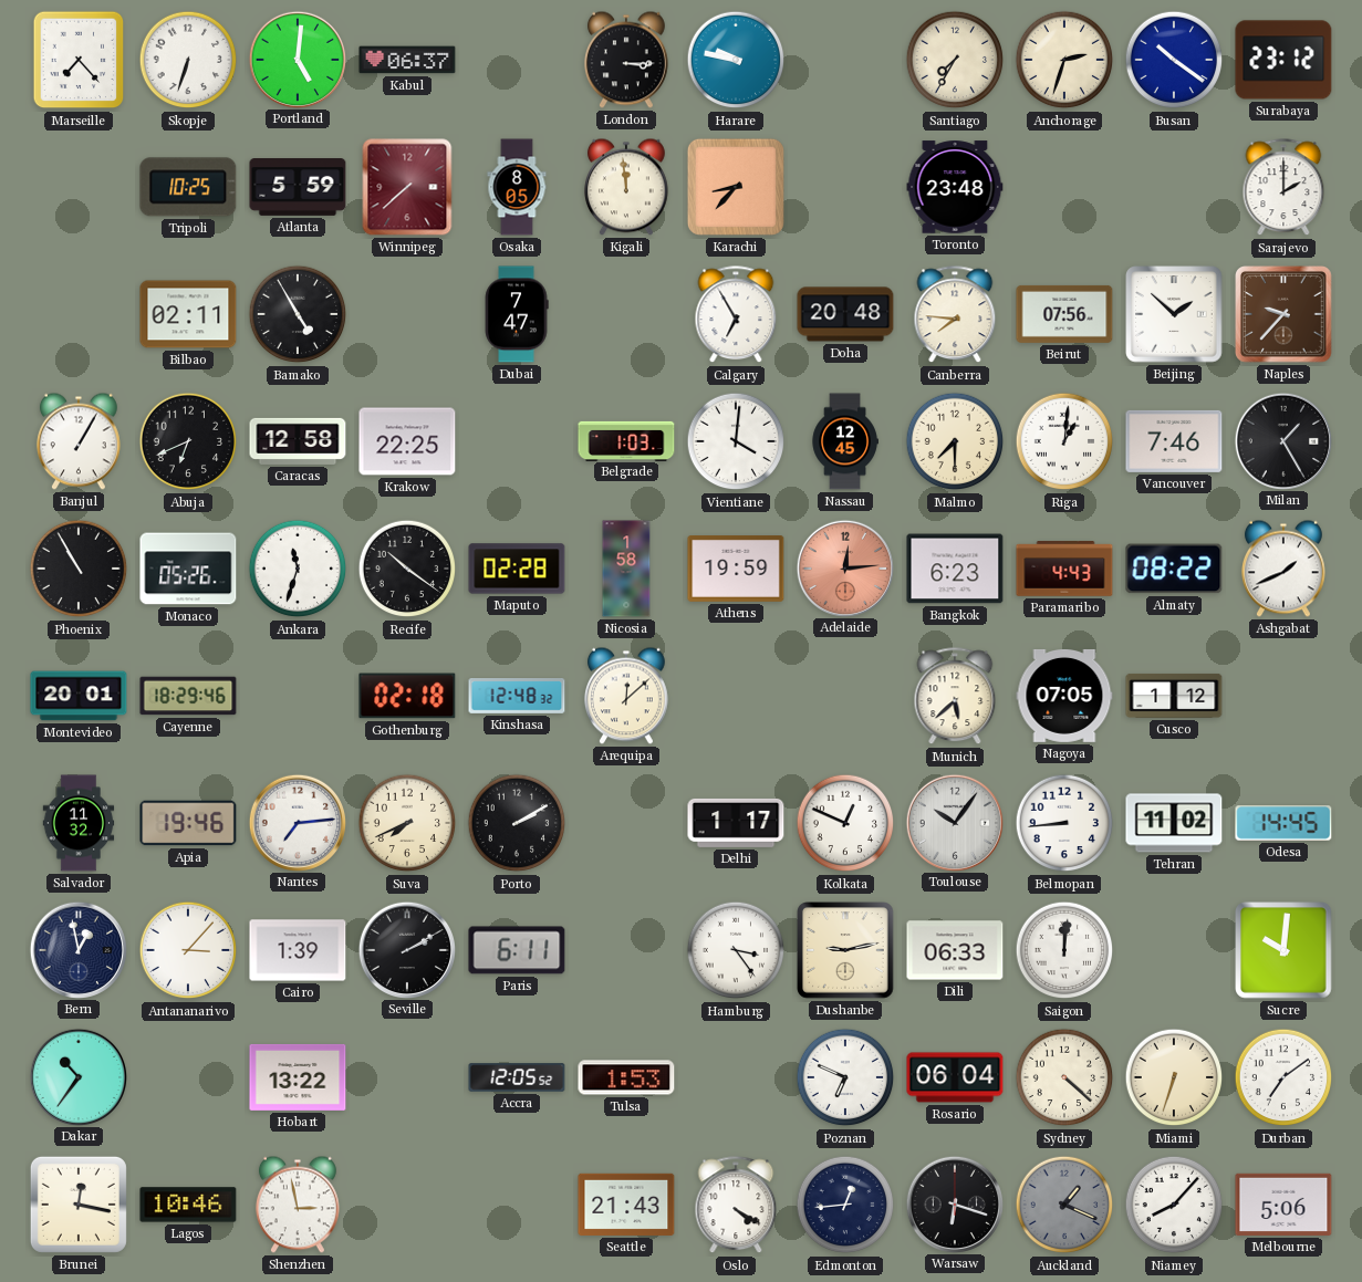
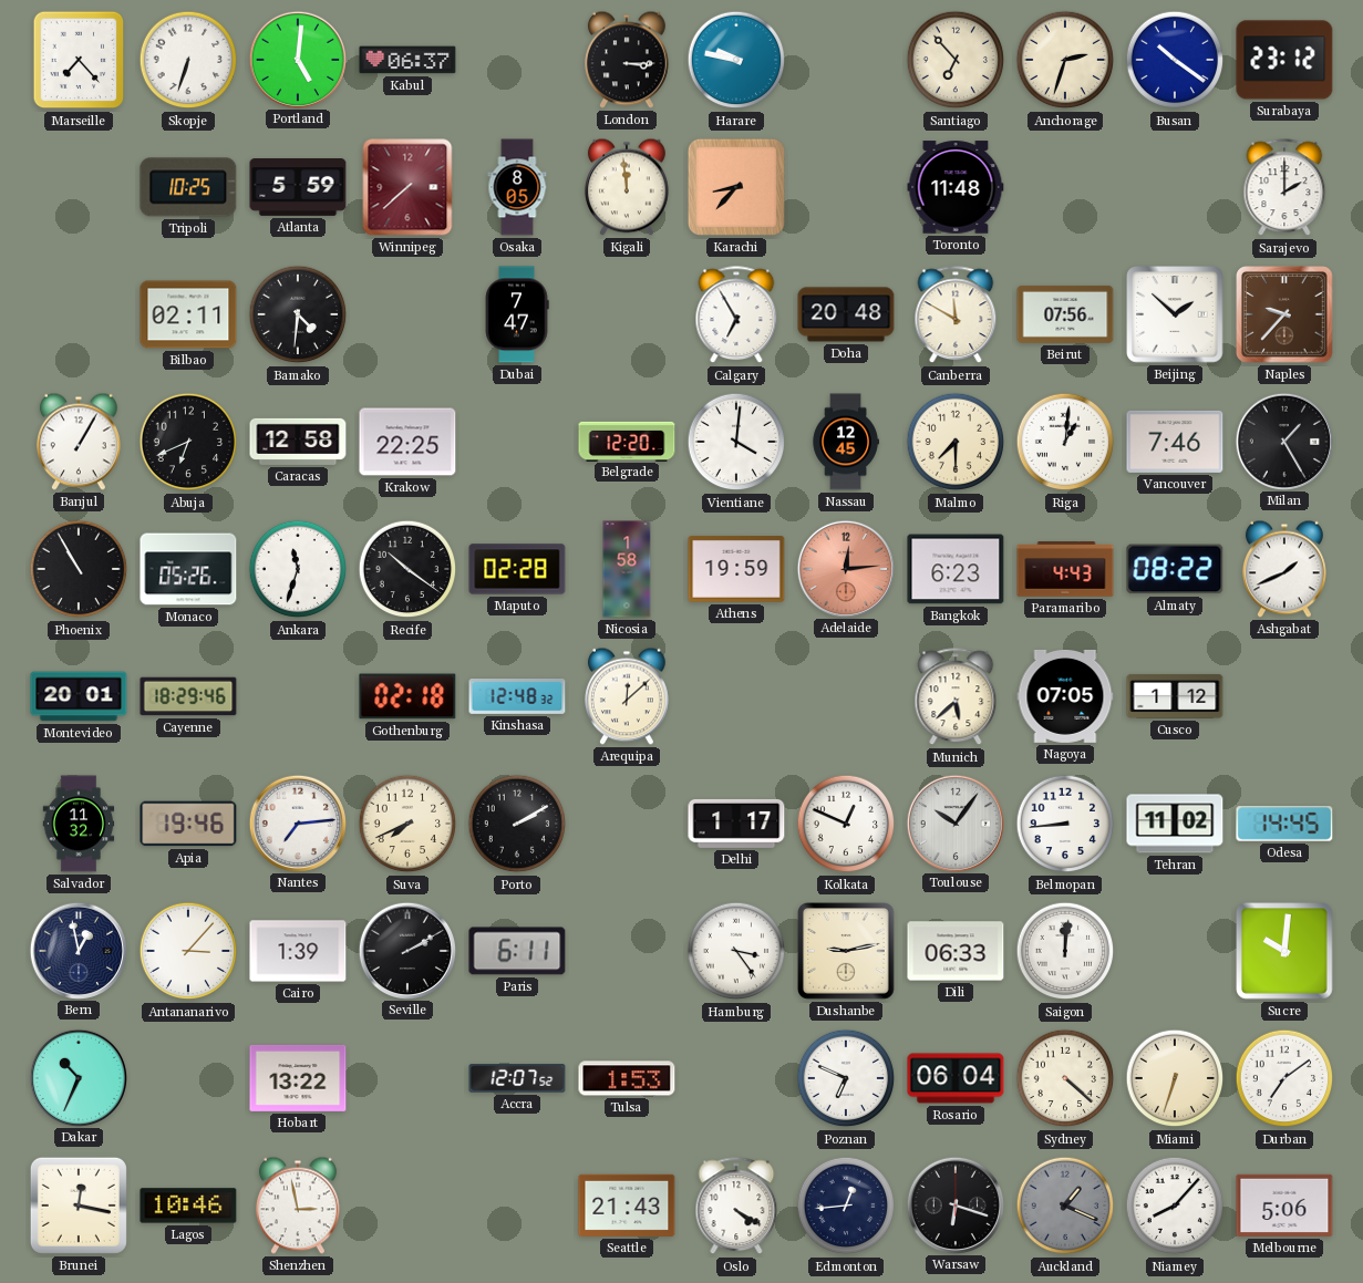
Santiago: 7:35 -> 6:53 (956, 60)
Toronto: 23:48 -> 11:48 (956, 187)
Bamako: 4:55 -> 4:31 (298, 314)
Canberra: 7:46 -> 11:50 (956, 315)
Belgrade: 1:03 -> 12:20 (627, 441)
Dakar: 10:36 -> 10:34 (78, 1077)
Accra: 12:05 -> 12:07 (517, 1078)
